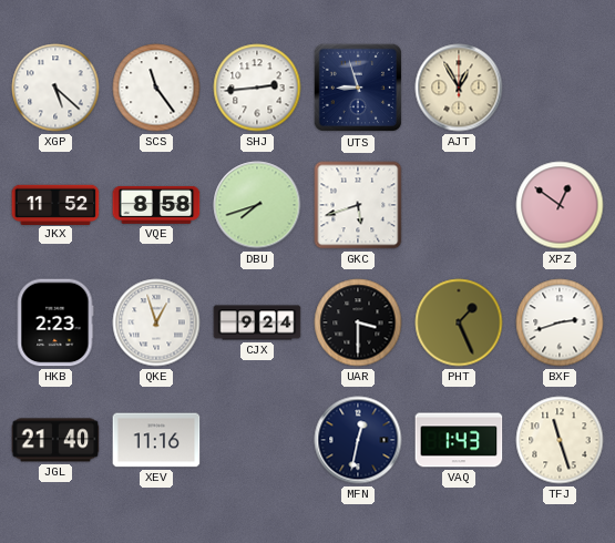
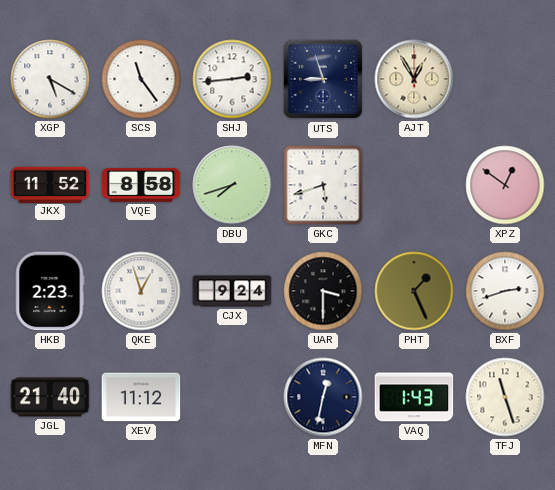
XGP: 5:22 -> 5:20 (50, 79)
XEV: 11:16 -> 11:12 (141, 397)
